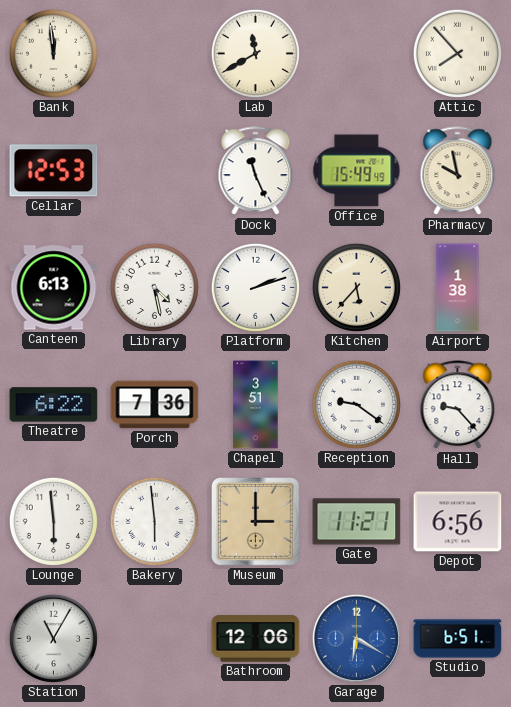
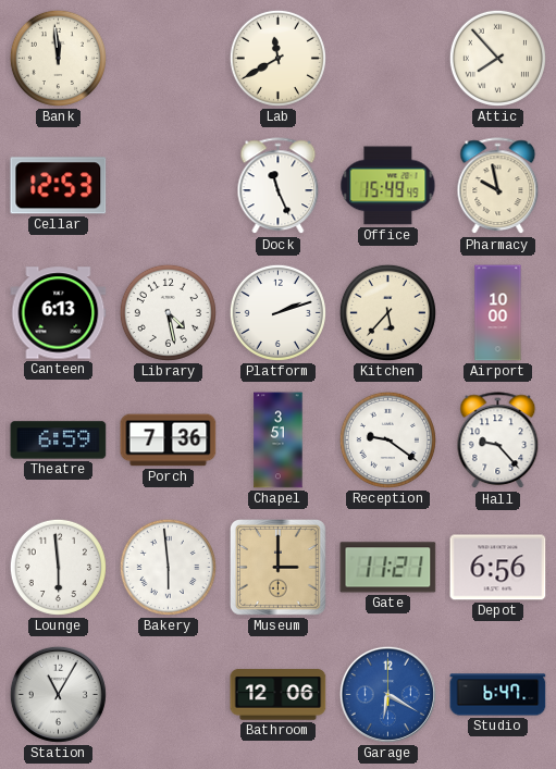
Airport: 1:38 -> 10:00 (498, 313)
Theatre: 6:22 -> 6:59 (59, 441)
Studio: 6:51 -> 6:47 (498, 695)
